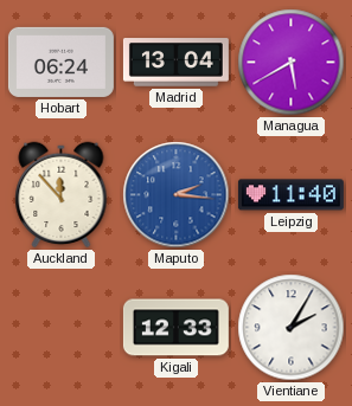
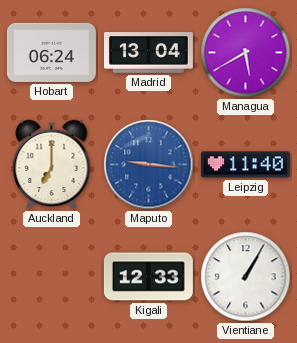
Auckland: 11:53 -> 7:00 (52, 165)
Maputo: 2:16 -> 9:16 (149, 165)
Vientiane: 2:05 -> 1:05 (246, 277)
